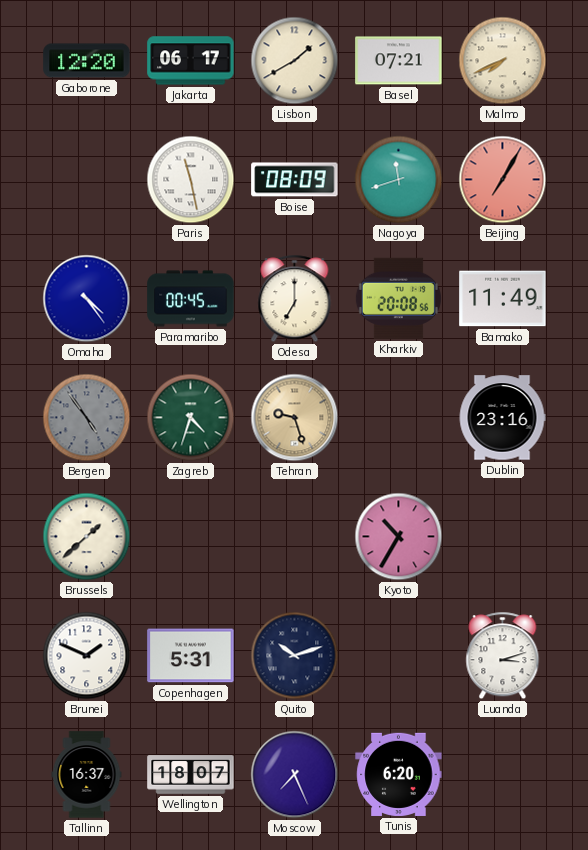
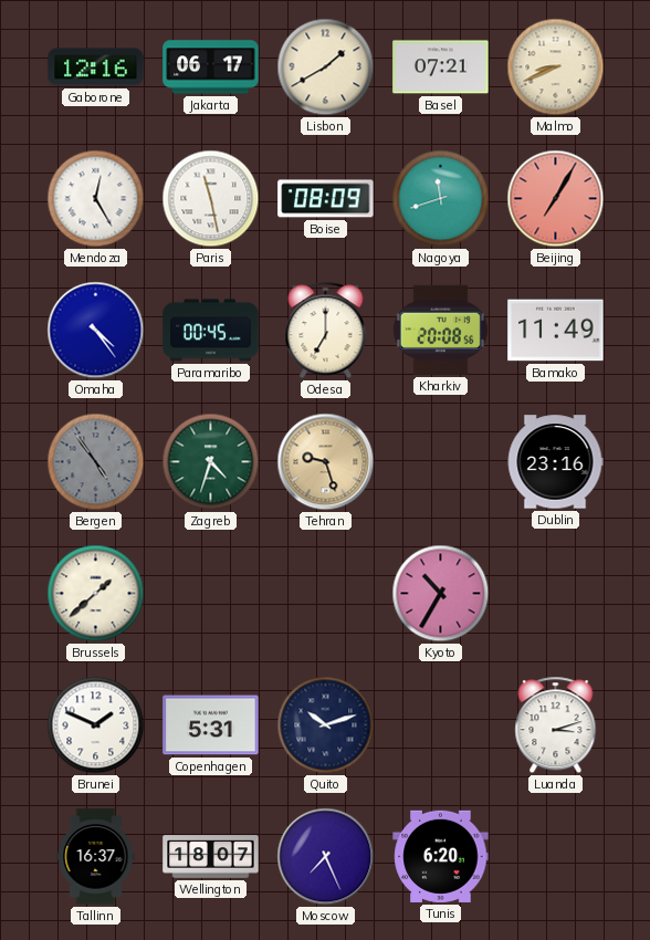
Gaborone: 12:20 -> 12:16 (96, 67)
Malmo: 7:41 -> 8:41 (556, 67)
Mendoza: none -> 12:25 (96, 199)
